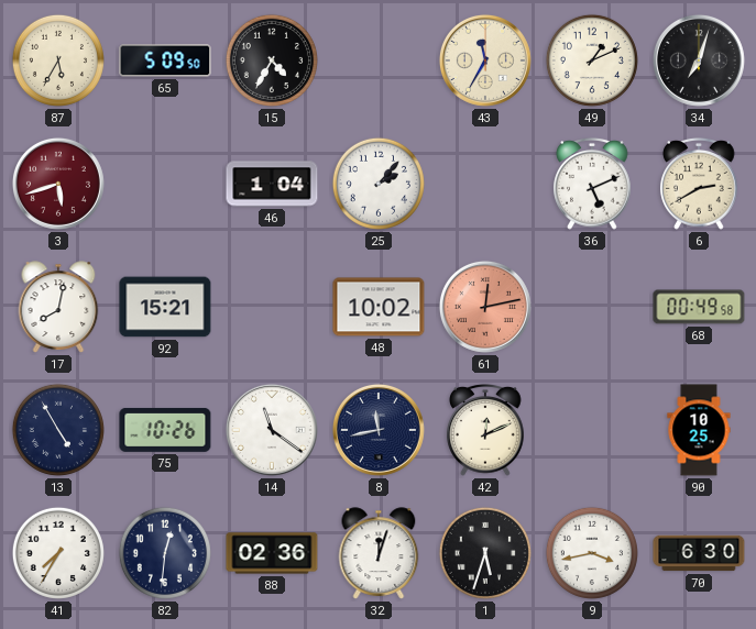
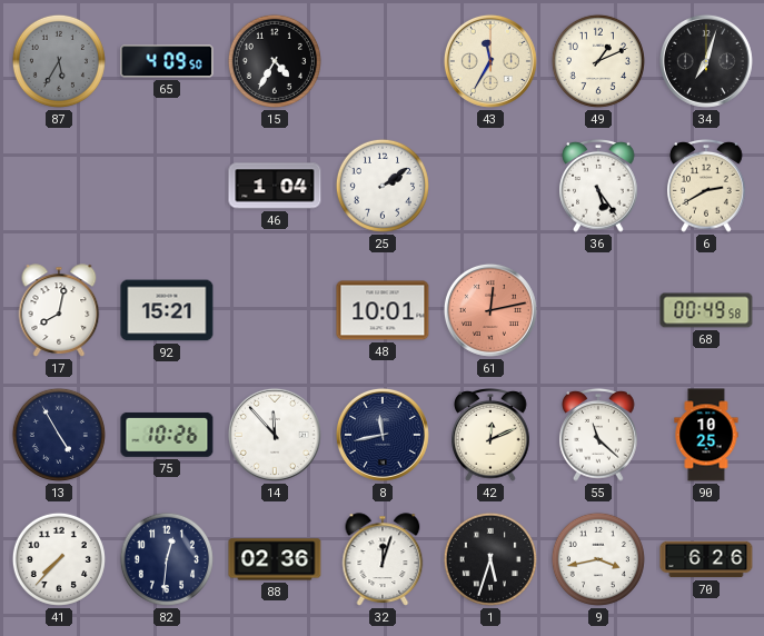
87 dial: cream -> grey (59, 61)
65: 5:09 -> 4:09 (167, 61)
3: 5:42 -> none (58, 184)
25: 2:07 -> 2:09 (383, 186)
36: 5:11 -> 5:24 (598, 186)
48: 10:02 -> 10:01 (383, 310)
14: 11:21 -> 11:53 (275, 435)
55: none -> 11:22 (598, 435)
41: 7:35 -> 7:37 (59, 559)
70: 6:30 -> 6:26 (706, 559)
